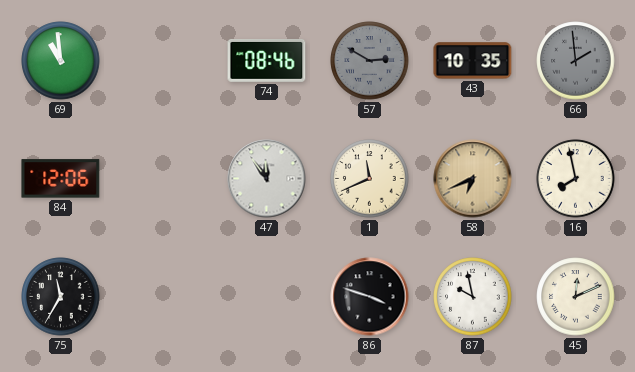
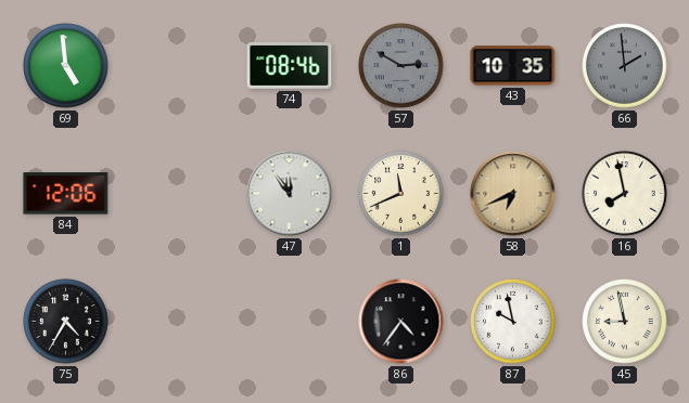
69: 10:59 -> 4:59 (66, 66)
75: 11:35 -> 4:35 (66, 322)
86: 3:48 -> 4:36 (401, 322)
45: 12:11 -> 8:58 (625, 322)
